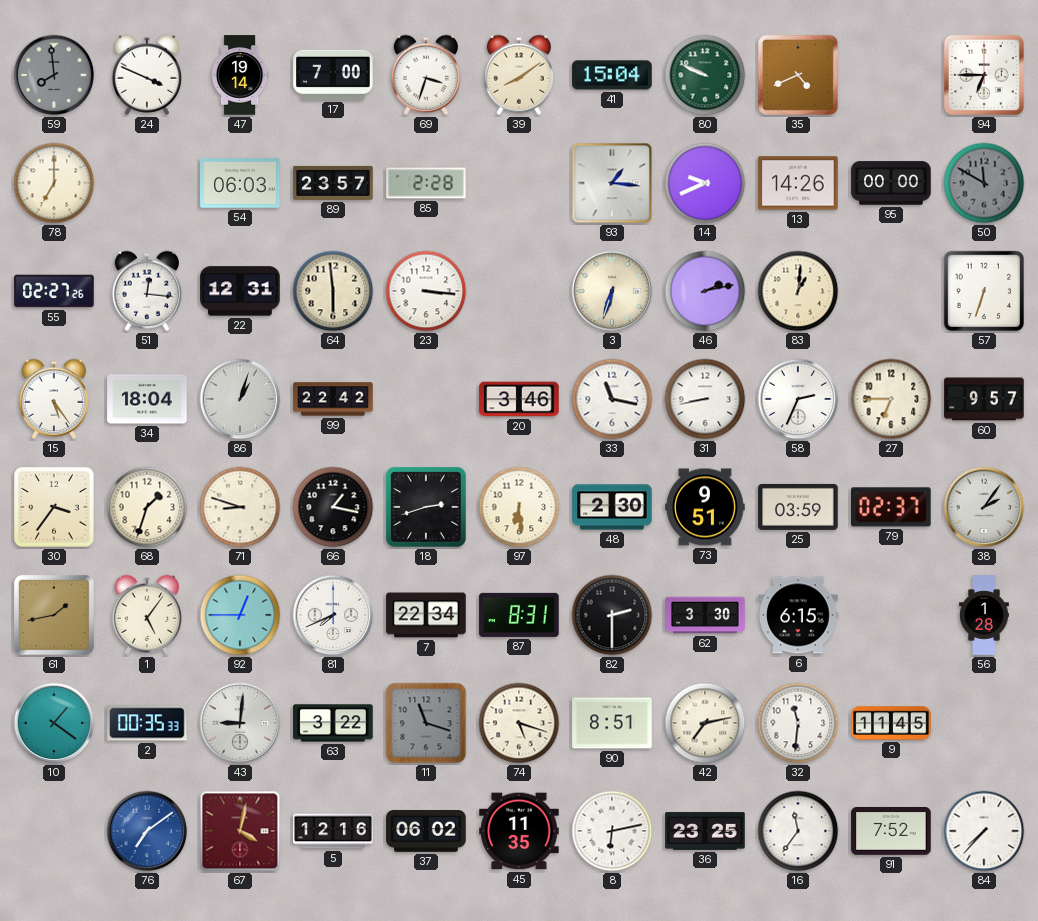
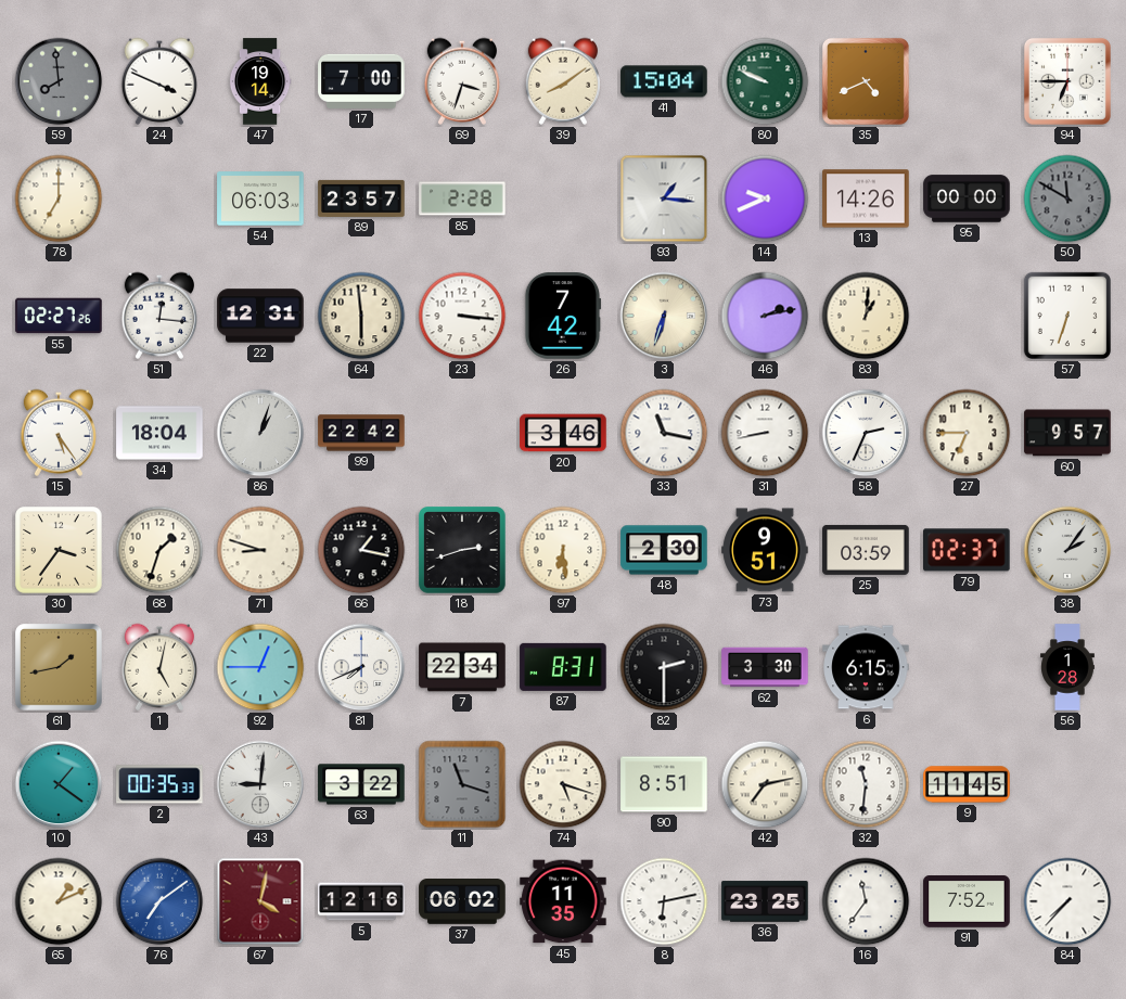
26: none -> 7:42 (563, 316)
1: 5:06 -> 5:02 (158, 667)
65: none -> 1:11 (59, 901)
